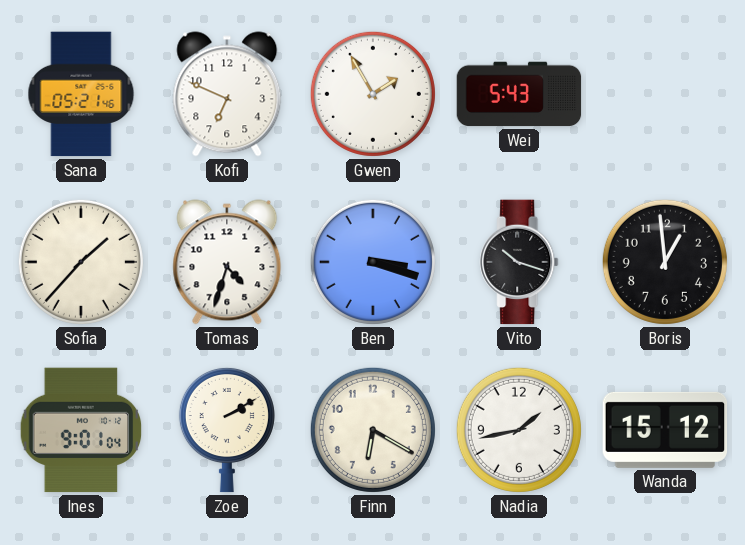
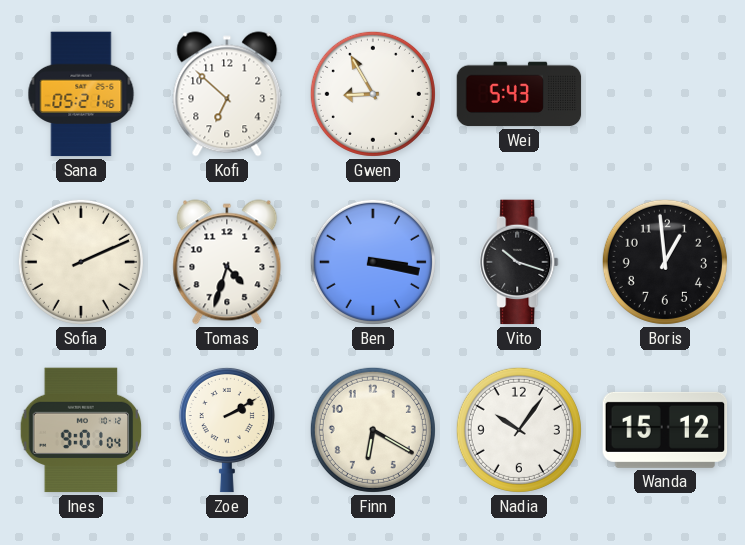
Kofi: 6:49 -> 6:52 (227, 94)
Gwen: 1:55 -> 8:55 (373, 94)
Sofia: 1:37 -> 2:11 (81, 262)
Ben: 3:18 -> 3:17 (373, 262)
Nadia: 1:43 -> 10:06 (519, 430)
